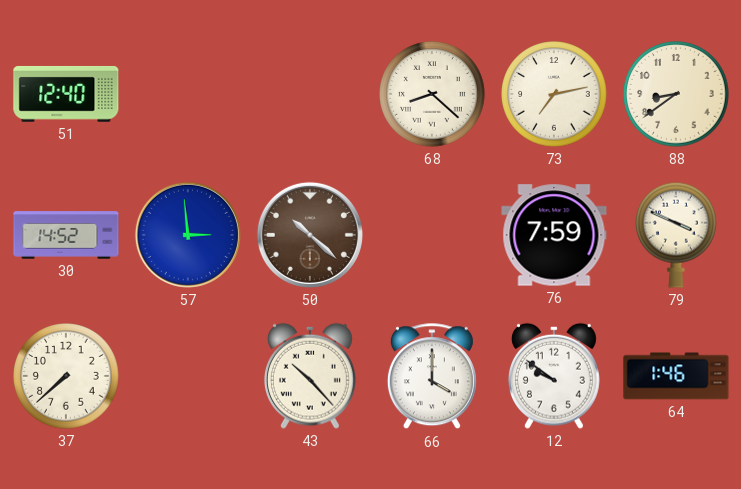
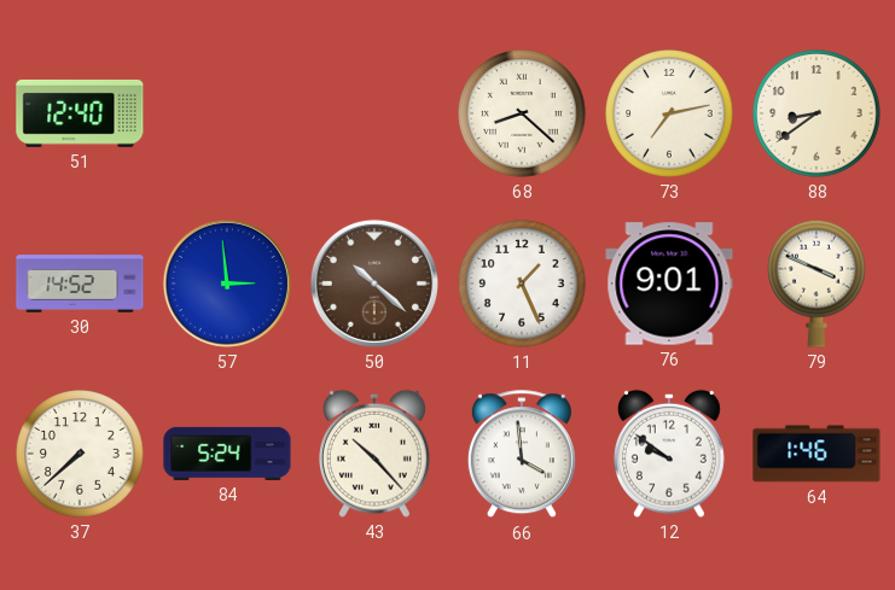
11: none -> 1:26 (522, 284)
76: 7:59 -> 9:01 (669, 284)
84: none -> 5:24 (227, 454)
66: 4:00 -> 3:59 (522, 455)
